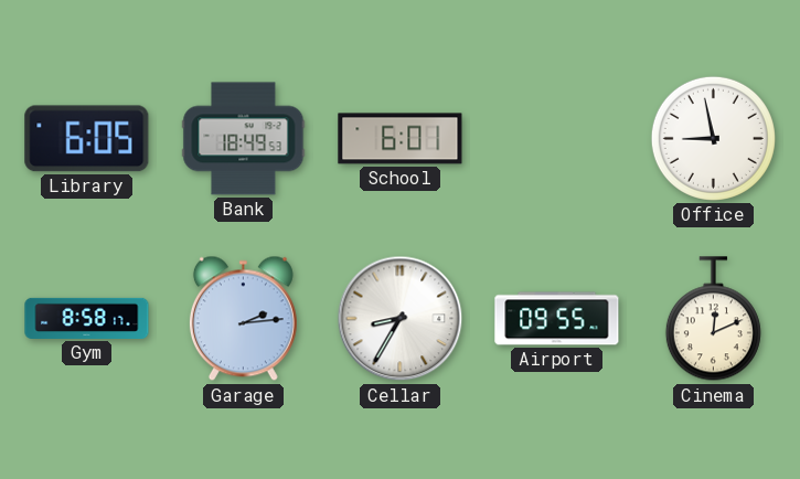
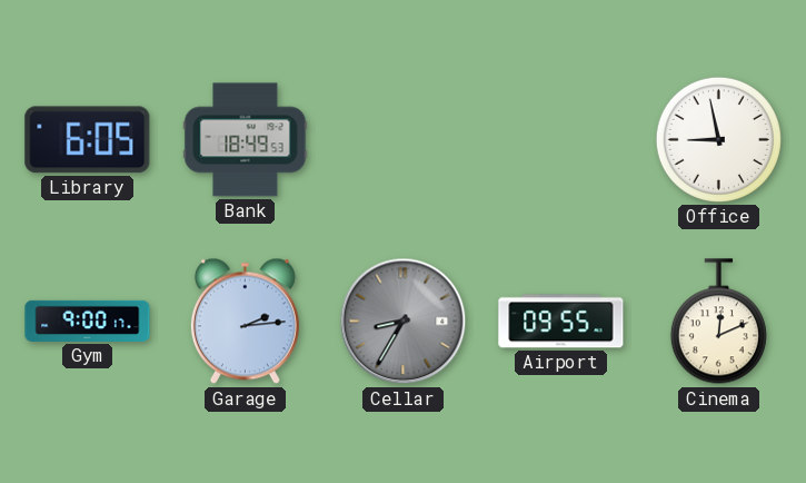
School: 6:01 -> none (401, 139)
Gym: 8:58 -> 9:00 (88, 321)
Cellar dial: white -> grey (404, 322)
